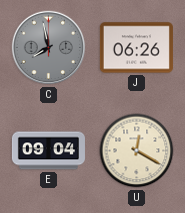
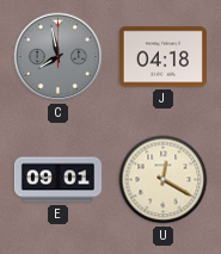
J: 06:26 -> 04:18 (162, 57)
E: 09:04 -> 09:01 (57, 180)
